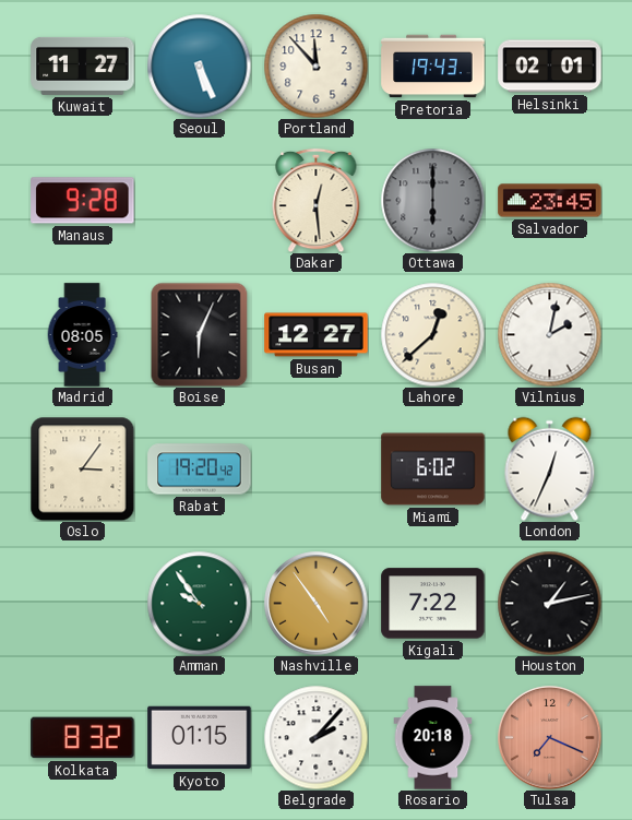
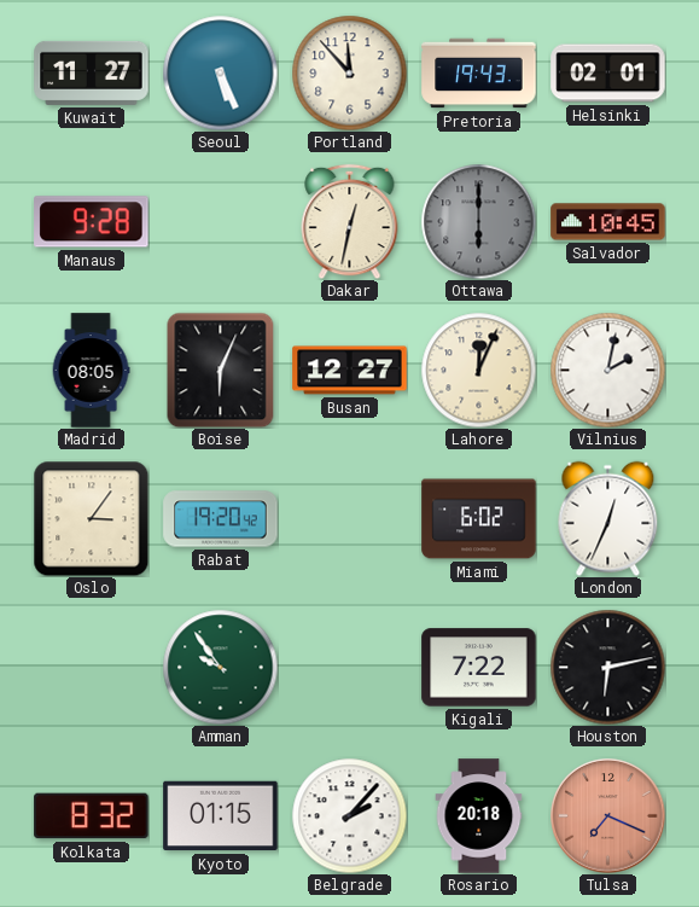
Dakar: 12:29 -> 12:32 (350, 221)
Salvador: 23:45 -> 10:45 (608, 222)
Lahore: 12:38 -> 12:04 (478, 370)
Nashville: 4:54 -> none (317, 604)
Houston: 1:13 -> 6:13 (607, 667)
